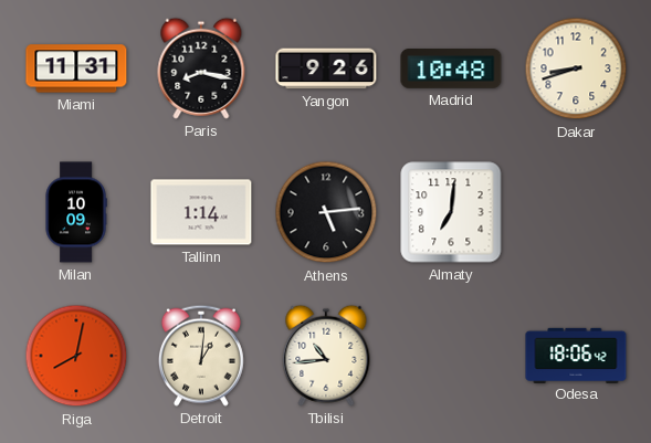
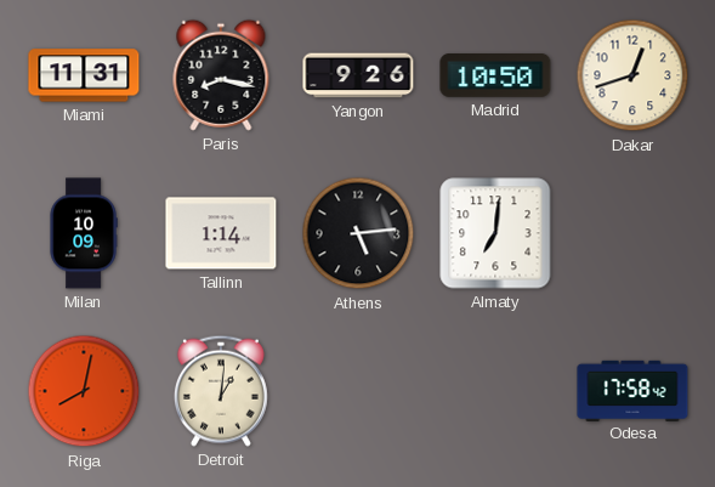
Madrid: 10:48 -> 10:50 (495, 77)
Dakar: 8:42 -> 12:42 (632, 75)
Tbilisi: 10:44 -> none (326, 356)
Odesa: 18:06 -> 17:58 (632, 390)
